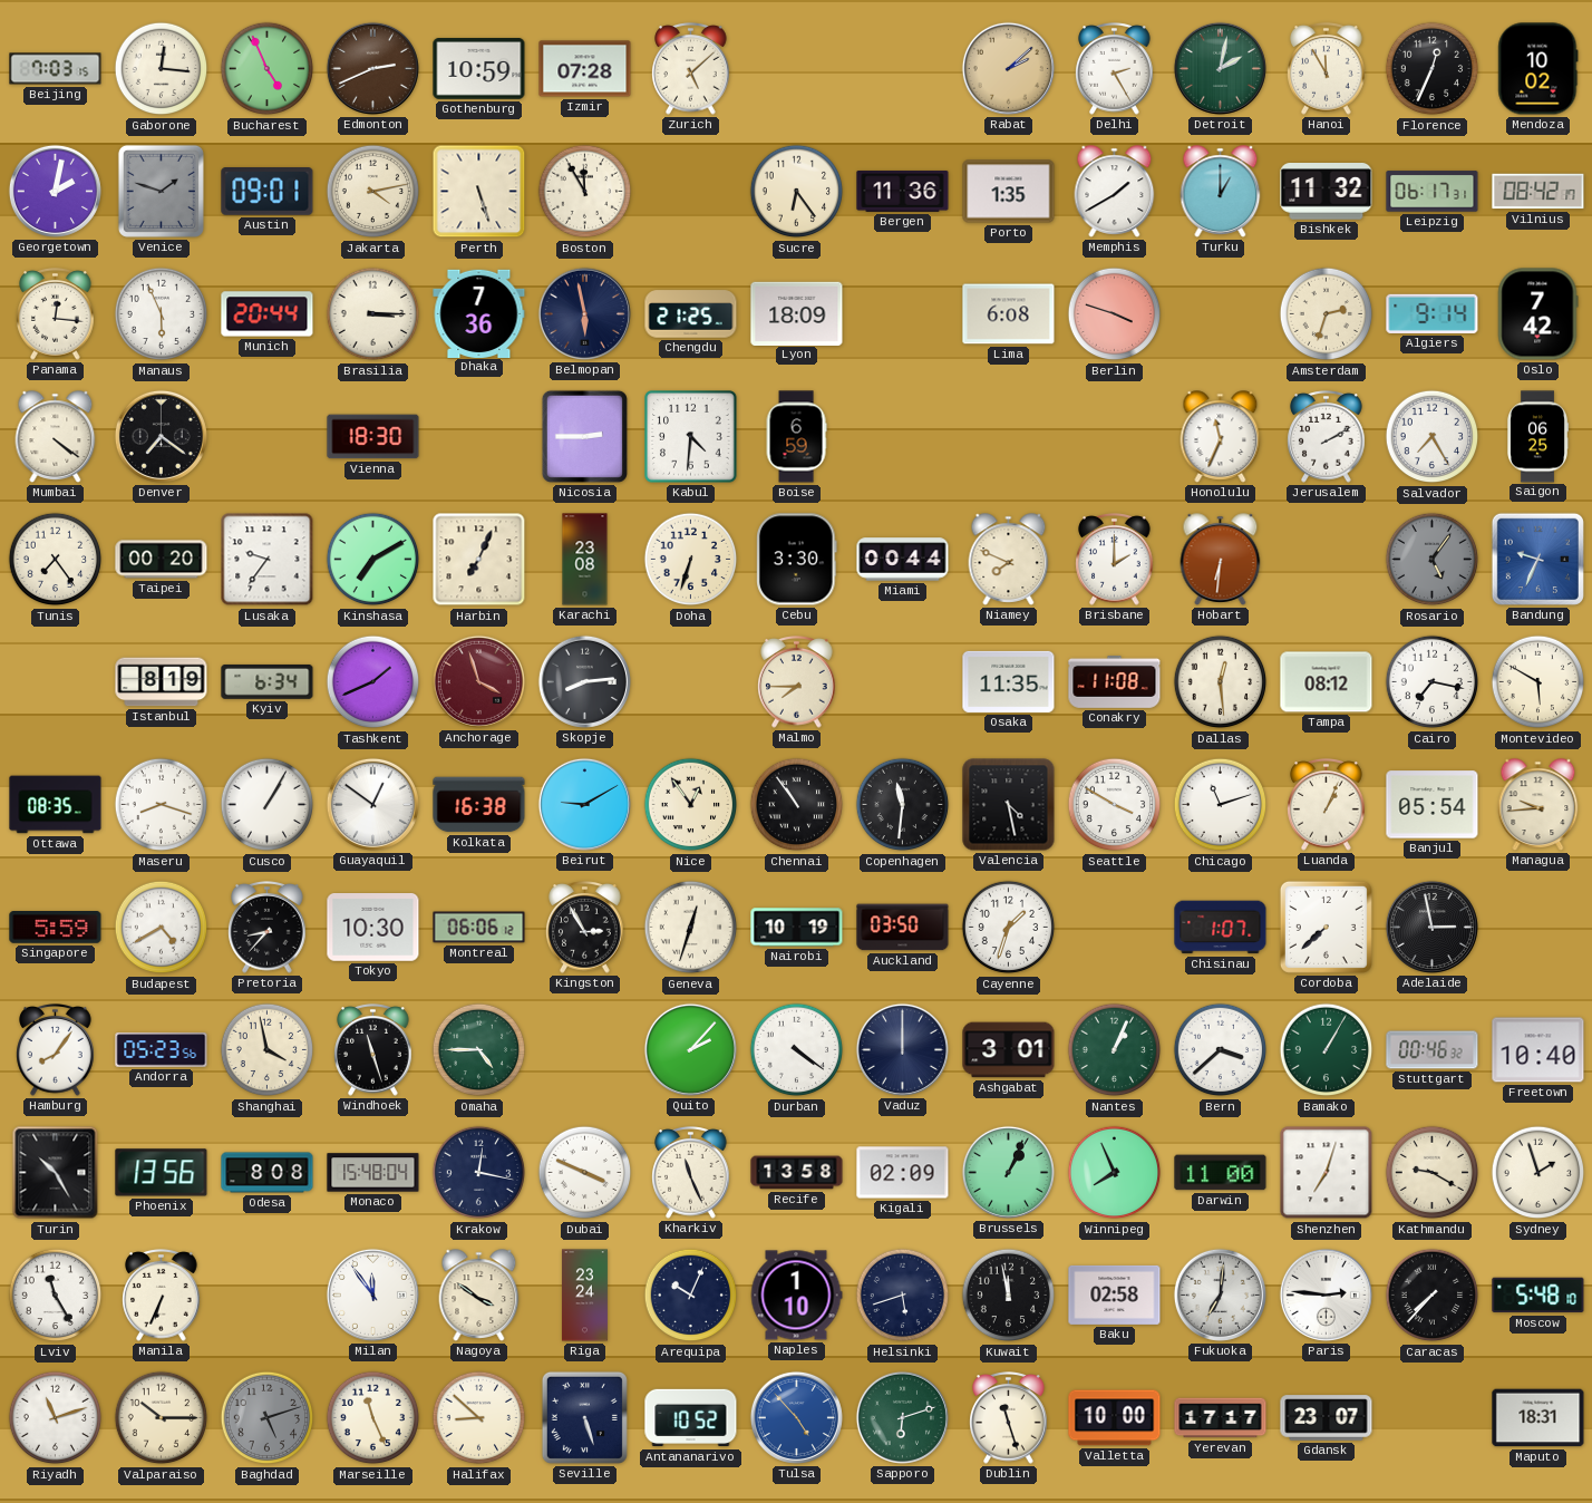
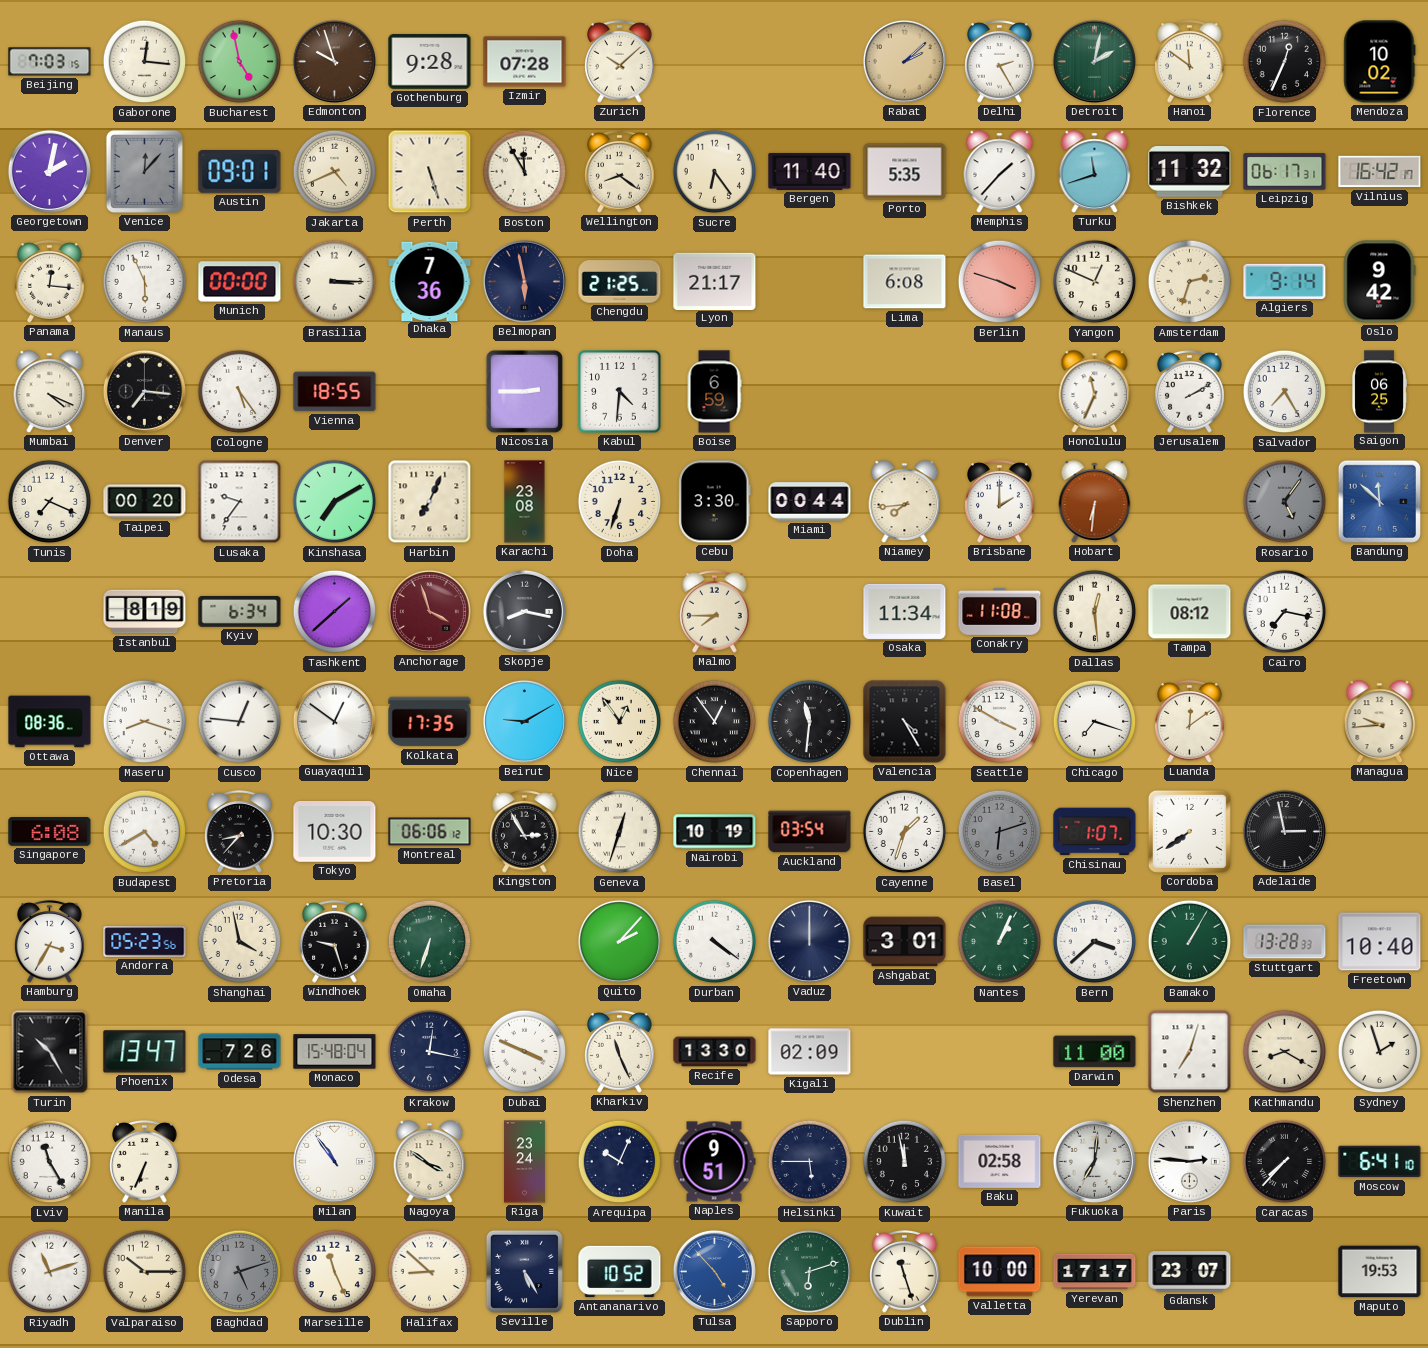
Bucharest: 4:56 -> 4:58 (240, 62)
Edmonton: 2:41 -> 9:57 (334, 61)
Gothenburg: 10:59 -> 9:28 (430, 62)
Zurich: 5:08 -> 10:08 (620, 62)
Hanoi: 11:55 -> 11:51 (1190, 62)
Venice: 1:48 -> 12:07 (144, 171)
Jakarta: 4:13 -> 4:41 (335, 172)
Wellington: none -> 8:21 (620, 172)
Bergen: 11:36 -> 11:40 (810, 171)
Porto: 1:35 -> 5:35 (905, 172)
Memphis: 1:40 -> 1:37 (1000, 172)
Turku: 1:00 -> 11:42 (1095, 172)
Vilnius: 08:42 -> 16:42 (1380, 172)
Munich: 20:44 -> 00:00 (240, 282)
Lyon: 18:09 -> 21:17 (715, 281)
Yangon: none -> 12:49 (1095, 282)
Oslo: 7:42 -> 9:42 (1379, 282)
Mumbai: 4:21 -> 4:19 (50, 392)
Denver: 7:21 -> 7:16 (144, 391)
Cologne: none -> 5:24 (240, 392)
Vienna: 18:30 -> 18:55 (335, 392)
Tunis: 7:24 -> 7:19 (50, 502)
Niamey: 7:49 -> 7:44 (905, 502)
Bandung: 9:34 -> 11:52 (1379, 501)
Tashkent: 1:41 -> 1:38 (335, 612)
Skopje: 8:14 -> 8:17 (524, 611)
Osaka: 11:35 -> 11:34 (905, 611)
Montevideo: 5:50 -> none (1538, 682)
Ottawa: 08:35 -> 08:36 (50, 722)
Cusco: 1:05 -> 12:46 (240, 722)
Kolkata: 16:38 -> 17:35 (430, 722)
Chennai: 10:54 -> 12:54 (715, 722)
Valencia: 4:28 -> 4:25 (905, 722)
Chicago: 11:12 -> 7:18 (1095, 722)
Luanda: 1:04 -> 12:09 (1190, 722)
Banjul: 05:54 -> none (1433, 805)
Singapore: 5:59 -> 6:08 (50, 832)
Auckland: 03:50 -> 03:54 (810, 832)
Basel: none -> 6:12 (1000, 832)
Cordoba: 7:38 -> 7:39 (1189, 831)
Hamburg: 8:06 -> 3:35 (50, 942)
Windhoek: 11:27 -> 9:27 (335, 942)
Omaha: 4:45 -> 6:33 (430, 942)
Stuttgart: 00:46 -> 13:28 (1285, 942)
Phoenix: 13:56 -> 13:47 (145, 1052)
Odesa: 8:08 -> 7:26 (240, 1052)
Recife: 13:58 -> 13:30 (715, 1052)
Brussels: 1:04 -> none (1008, 1172)
Winnipeg: 7:56 -> none (1115, 1173)
Kathmandu: 9:20 -> 8:20 (1285, 1052)
Milan: 11:54 -> 10:54 (334, 1161)
Naples: 1:10 -> 9:51 (714, 1162)
Helsinki: 5:42 -> 5:45 (810, 1162)
Moscow: 5:48 -> 6:41 (1380, 1162)
Seville: 5:27 -> 5:25 (524, 1271)
Maputo: 18:31 -> 19:53 (1380, 1272)
